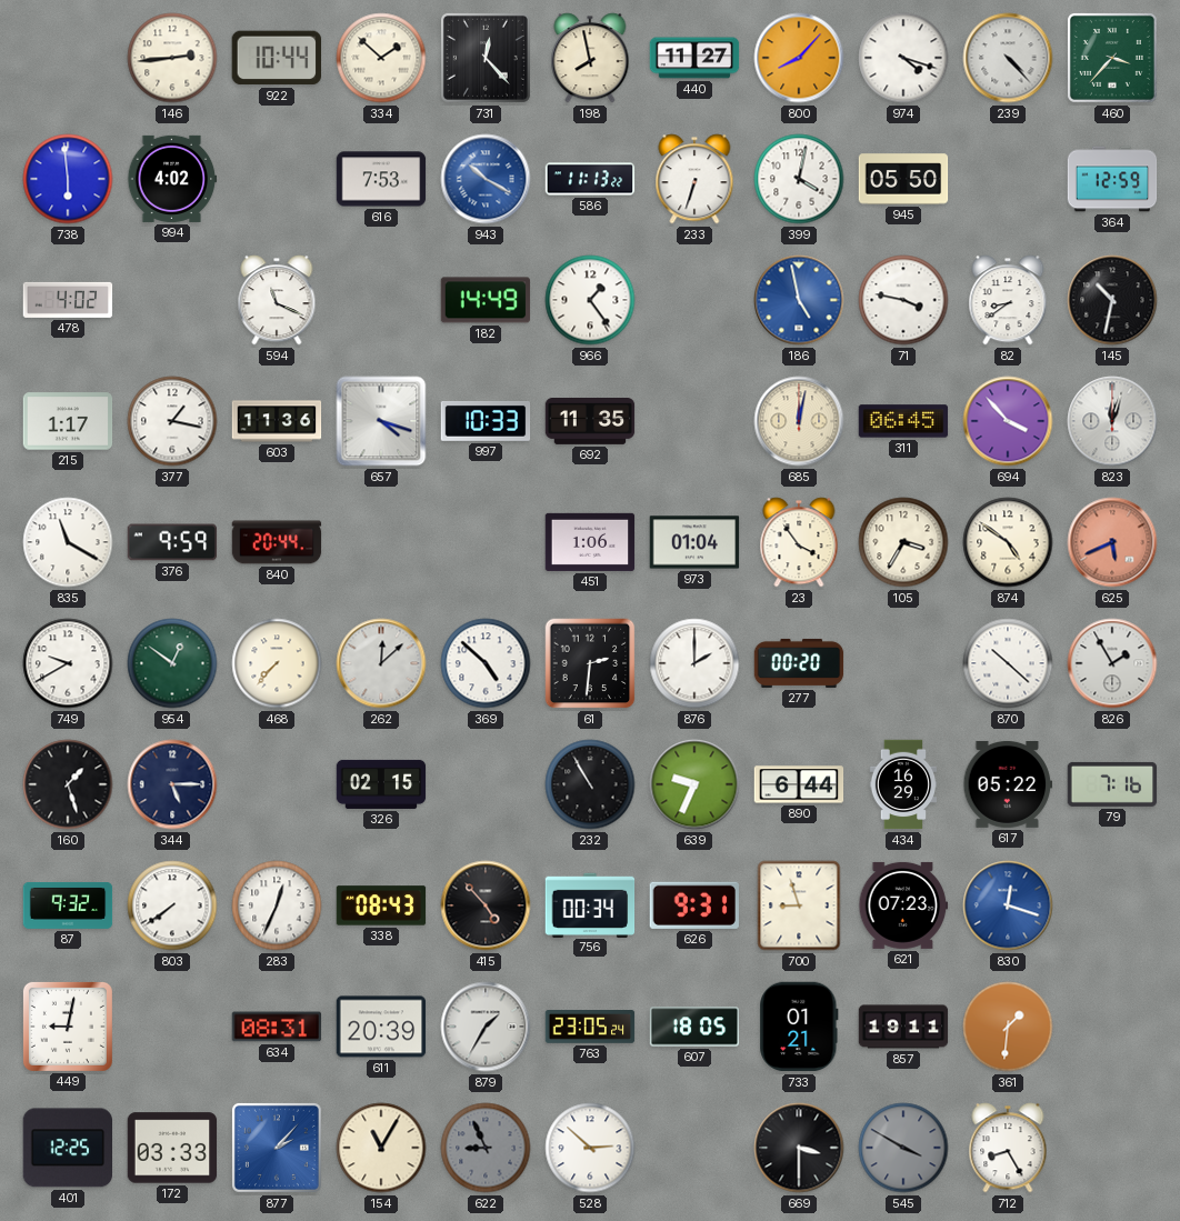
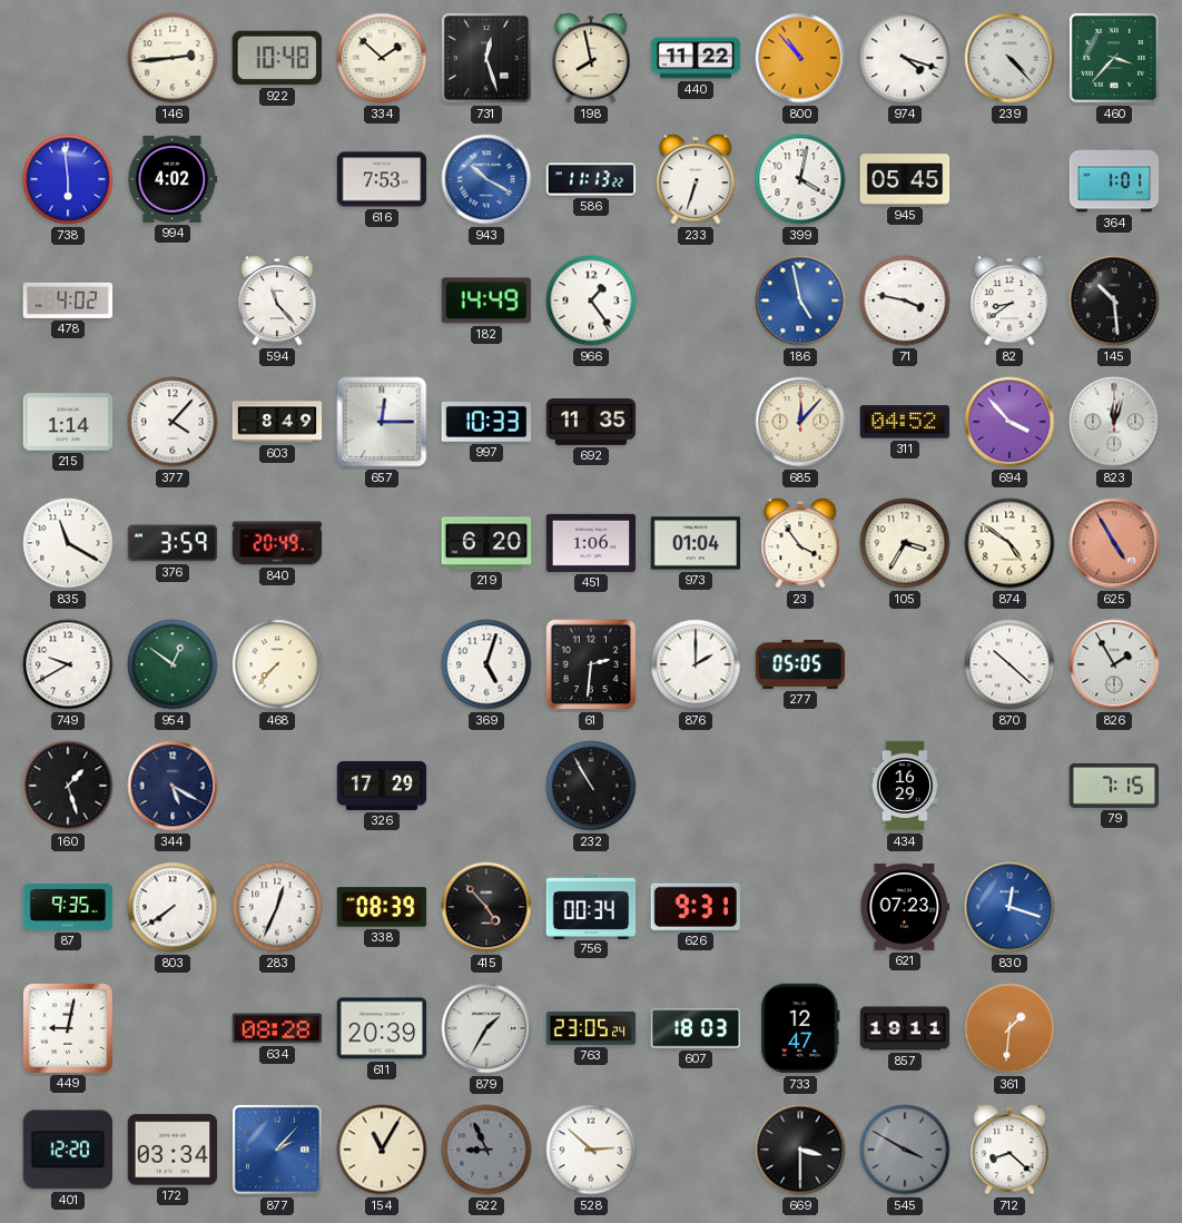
922: 10:44 -> 10:48 (276, 58)
731: 12:23 -> 12:27 (486, 58)
440: 11:27 -> 11:22 (696, 58)
800: 8:07 -> 10:53 (800, 58)
945: 05:50 -> 05:45 (905, 179)
364: 12:59 -> 1:01 (1114, 179)
594: 11:19 -> 11:23 (277, 300)
145: 10:32 -> 10:29 (1114, 300)
215: 1:17 -> 1:14 (68, 422)
377: 1:17 -> 4:07 (173, 422)
603: 11:36 -> 8:49 (277, 422)
657: 4:18 -> 12:15 (382, 422)
685: 12:02 -> 12:07 (800, 422)
311: 06:45 -> 04:52 (905, 422)
376: 9:59 -> 3:59 (173, 543)
840: 20:44 -> 20:49 (277, 543)
219: none -> 6:20 (486, 543)
625: 5:41 -> 4:55 (1114, 543)
262: 12:08 -> none (381, 663)
369: 4:52 -> 5:03 (486, 664)
277: 00:20 -> 05:05 (800, 664)
344: 5:15 -> 5:20 (173, 786)
326: 02:15 -> 17:29 (382, 786)
639: 9:34 -> none (694, 784)
890: 6:44 -> none (799, 784)
617: 05:22 -> none (1008, 784)
79: 7:16 -> 7:15 (1114, 786)
87: 9:32 -> 9:35 (68, 908)
338: 08:43 -> 08:39 (382, 907)
700: 8:57 -> none (799, 905)
634: 08:31 -> 08:28 (277, 1028)
607: 18:05 -> 18:03 (696, 1028)
733: 01:21 -> 12:47 (800, 1028)
401: 12:25 -> 12:20 (67, 1150)
172: 03:33 -> 03:34 (173, 1150)
712: 8:25 -> 8:22 (1009, 1150)
